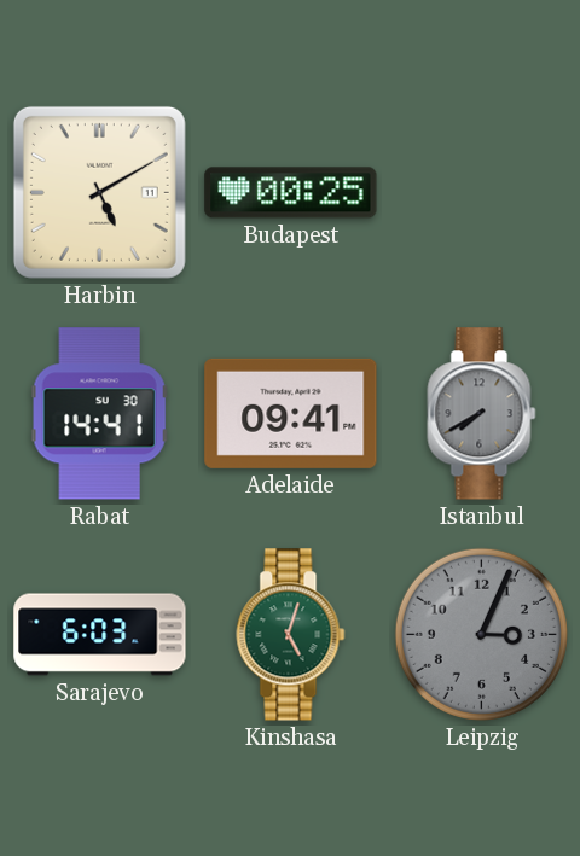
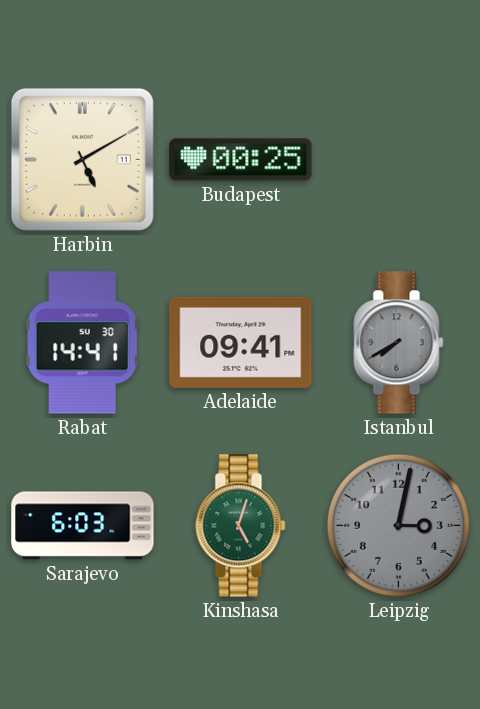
Leipzig: 3:04 -> 3:02 (398, 525)
